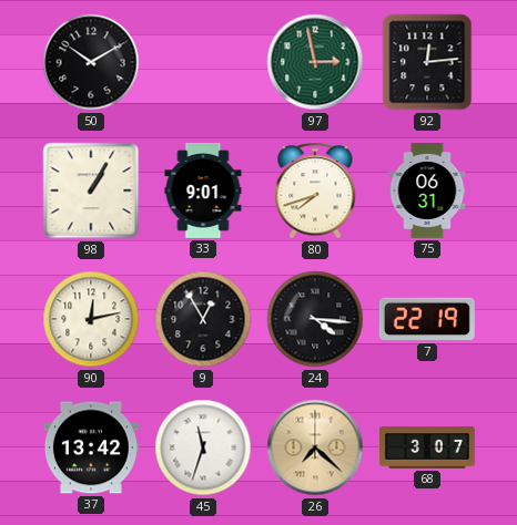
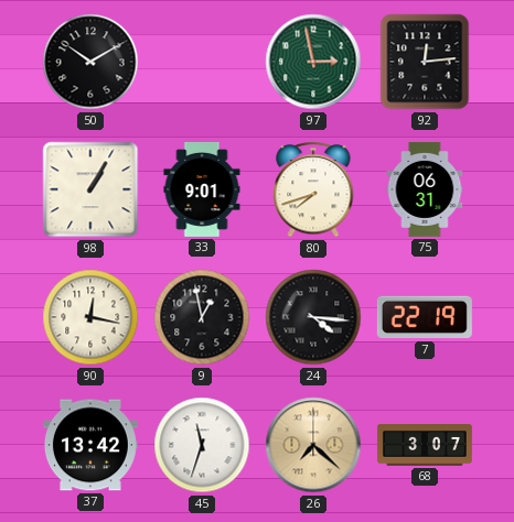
90: 12:13 -> 12:17 (90, 317)
9: 12:55 -> 12:58 (202, 317)
